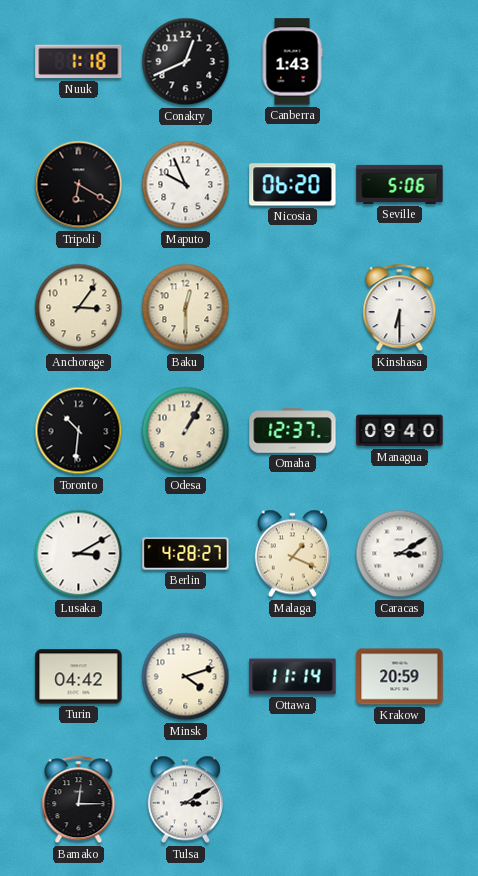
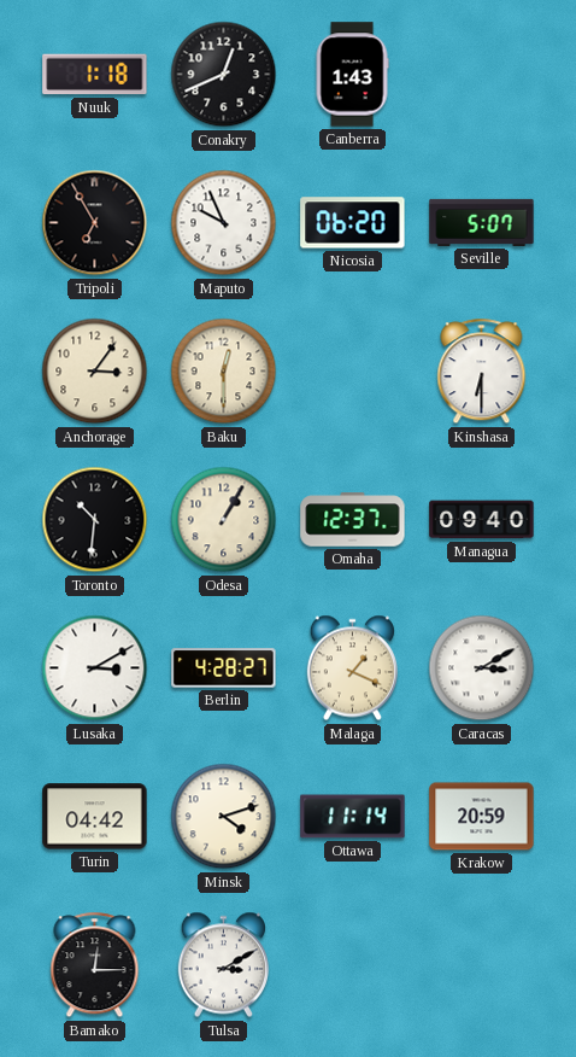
Tripoli: 6:20 -> 6:55 (95, 223)
Seville: 5:06 -> 5:07 (482, 222)
